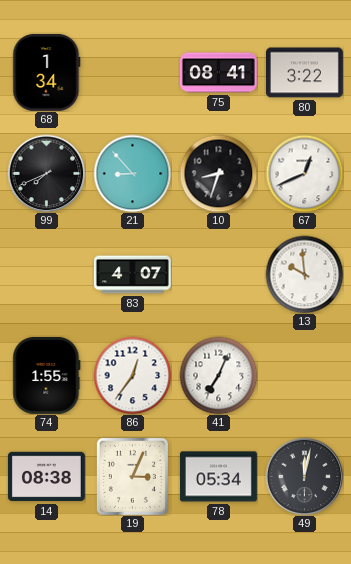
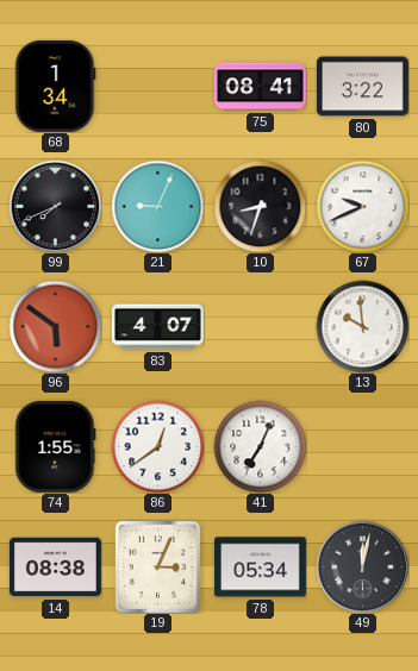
21: 8:53 -> 9:04 (157, 206)
67: 12:41 -> 9:41 (362, 206)
96: none -> 5:51 (55, 326)
86: 12:36 -> 12:39 (157, 446)
